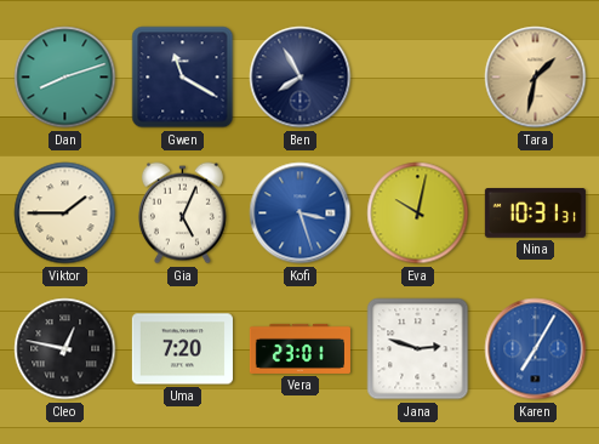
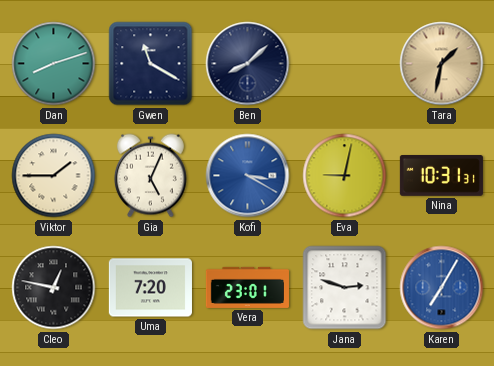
Ben: 7:55 -> 8:08 (248, 64)
Kofi: 3:27 -> 3:20 (248, 176)
Eva: 10:02 -> 9:02 (345, 176)
